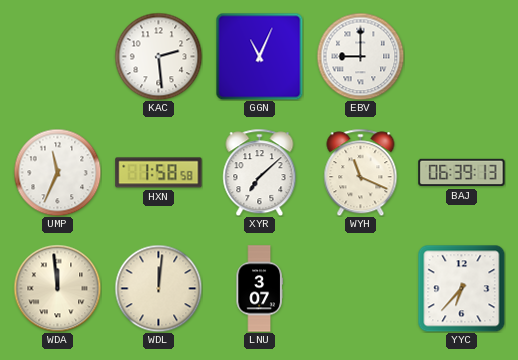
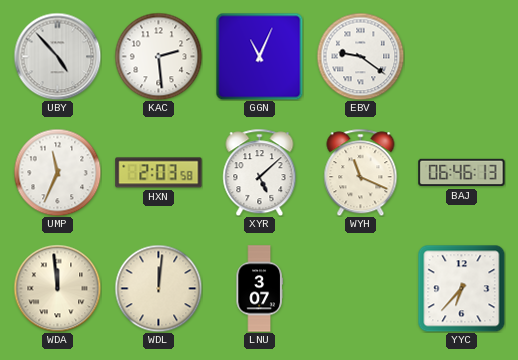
UBY: none -> 4:53 (57, 56)
EBV: 9:00 -> 9:21 (360, 56)
HXN: 1:58 -> 2:03 (159, 173)
XYR: 7:08 -> 5:08 (260, 172)
BAJ: 06:39 -> 06:46 (462, 173)
